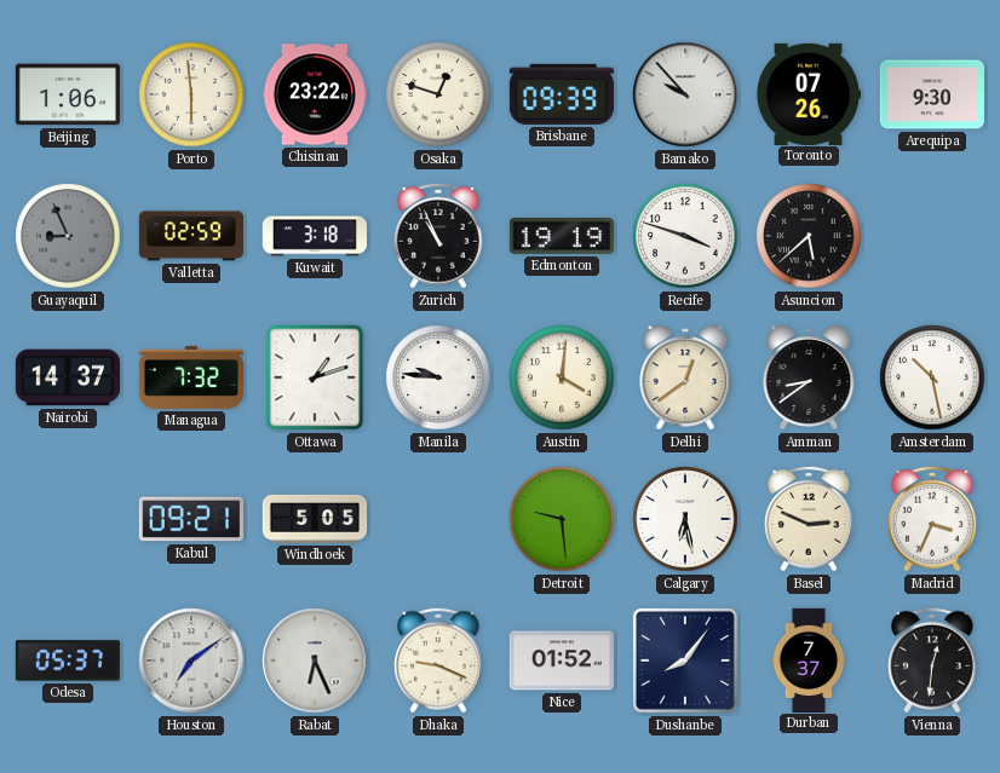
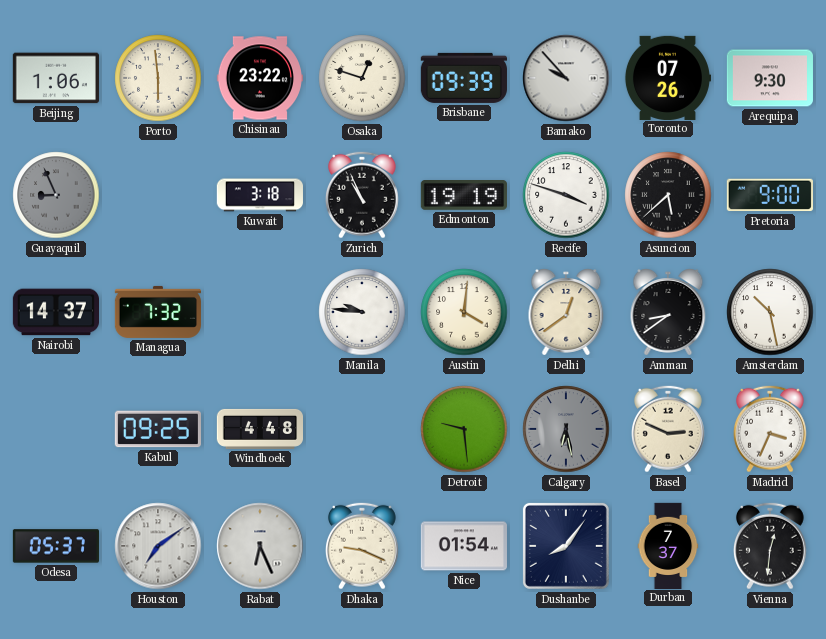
Valletta: 02:59 -> none (190, 236)
Pretoria: none -> 9:00 (770, 195)
Ottawa: 1:12 -> none (315, 377)
Kabul: 09:21 -> 09:25 (158, 429)
Windhoek: 5:05 -> 4:48 (259, 429)
Calgary dial: white -> grey (566, 429)
Nice: 01:52 -> 01:54 (464, 546)
